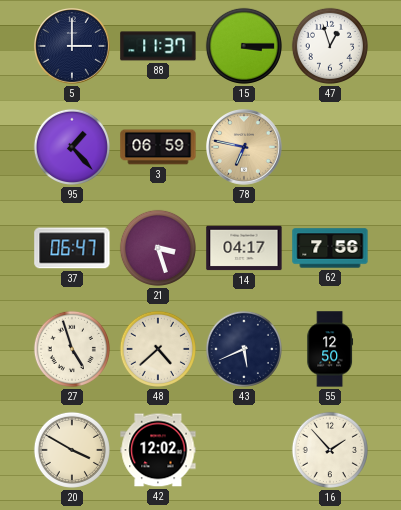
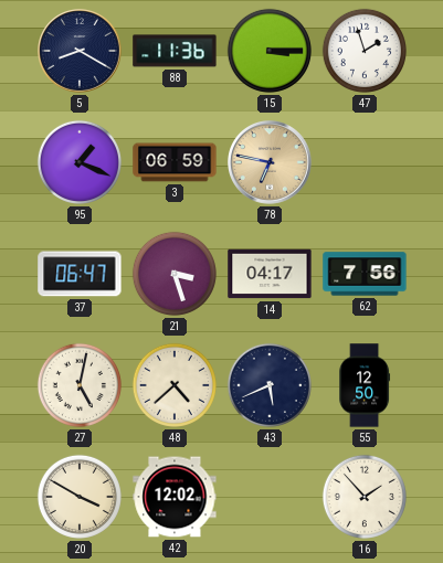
5: 3:00 -> 8:20 (81, 52)
88: 11:37 -> 11:36 (175, 51)
47: 12:57 -> 1:57 (365, 51)
95: 1:23 -> 1:19 (80, 162)
27: 4:57 -> 5:02 (80, 385)
